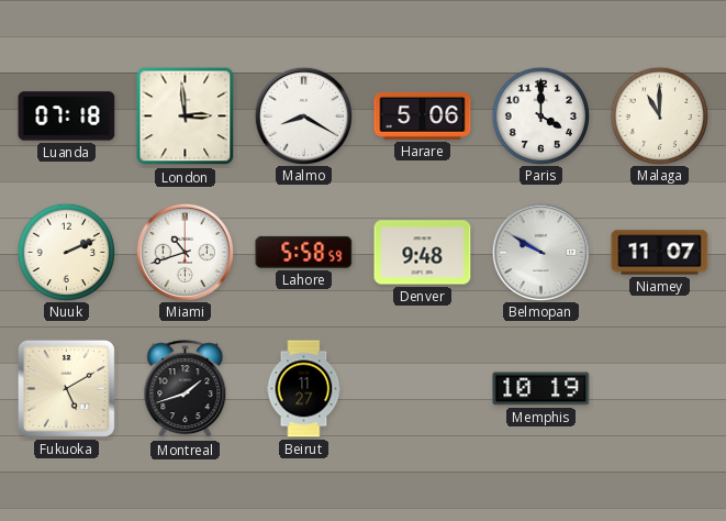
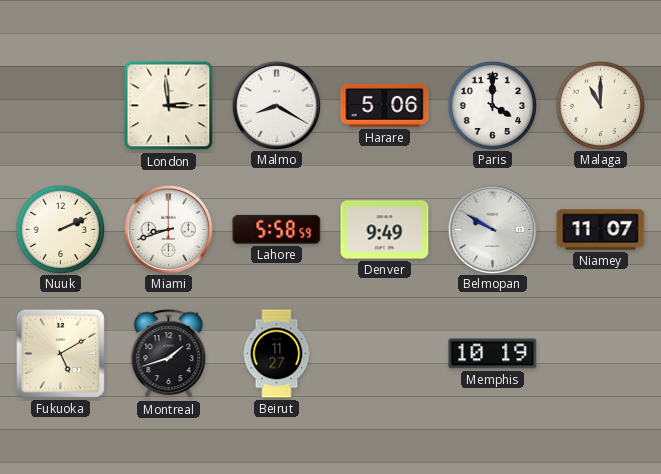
Luanda: 07:18 -> none (67, 117)
Miami: 10:42 -> 8:42 (168, 229)
Denver: 9:48 -> 9:49 (385, 230)
